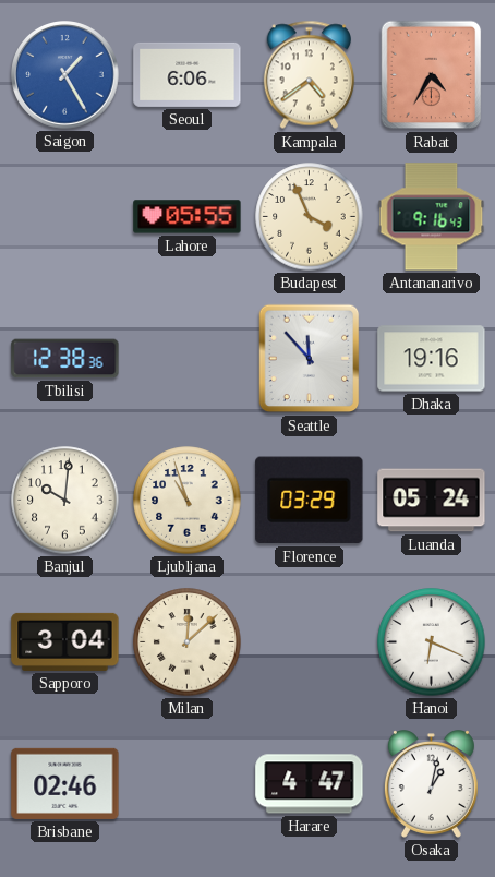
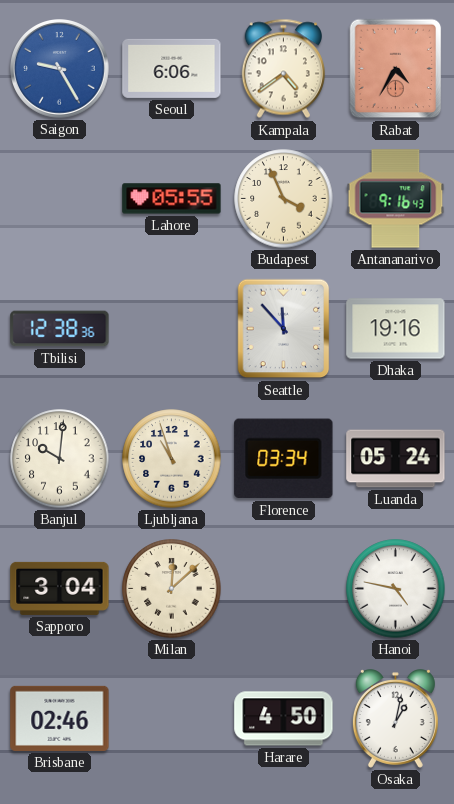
Saigon: 1:25 -> 9:25 (60, 69)
Florence: 03:29 -> 03:34 (284, 459)
Hanoi: 6:19 -> 4:47 (396, 589)
Harare: 4:47 -> 4:50 (284, 719)
